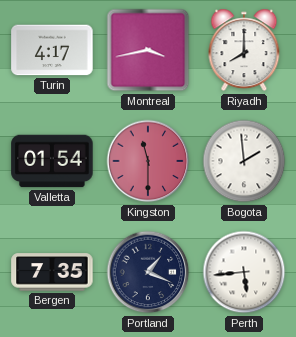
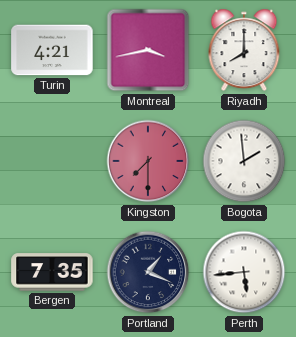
Turin: 4:17 -> 4:21 (52, 50)
Valletta: 01:54 -> none (52, 161)
Kingston: 11:30 -> 7:30 (148, 161)
